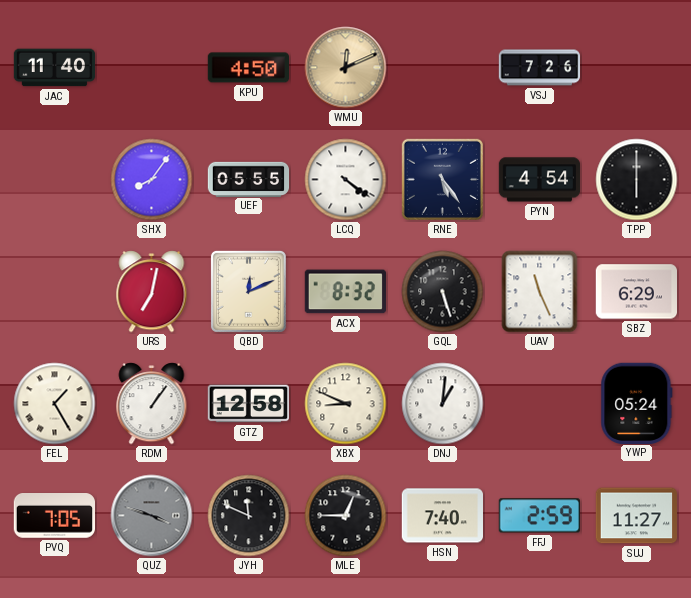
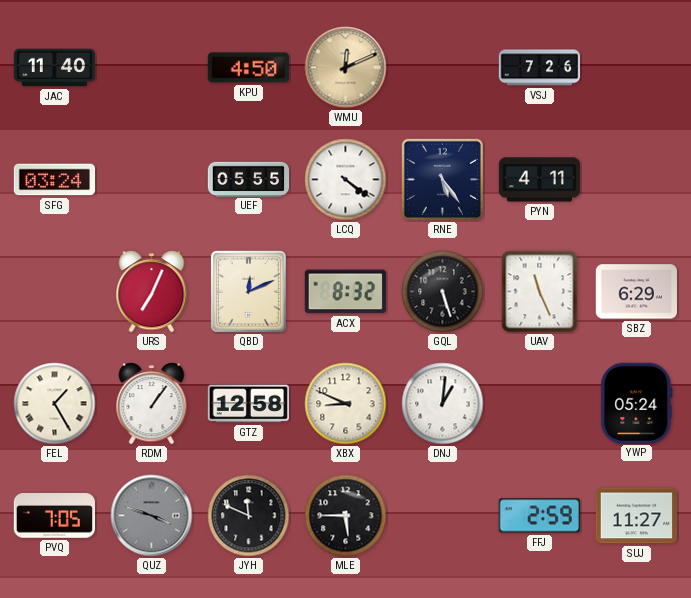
SFG: none -> 03:24 (55, 180)
SHX: 8:06 -> none (152, 180)
PYN: 4:54 -> 4:11 (540, 180)
TPP: 6:00 -> none (637, 180)
URS: 7:02 -> 7:04 (152, 292)
MLE: 12:45 -> 5:45 (346, 516)
HSN: 7:40 -> none (442, 516)
